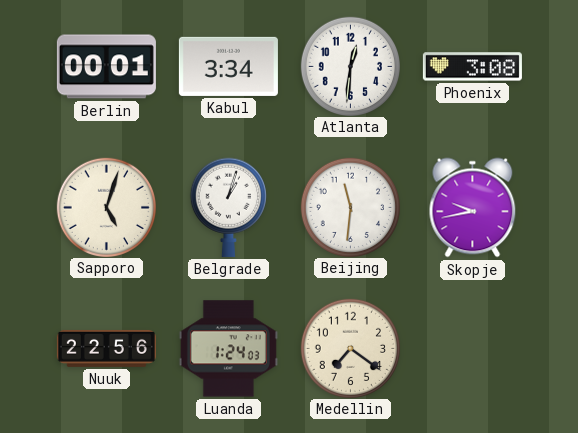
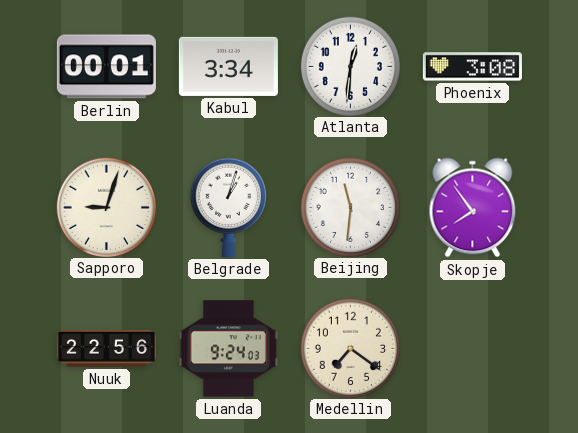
Sapporo: 5:03 -> 9:03 (106, 207)
Skopje: 9:43 -> 7:54 (473, 208)
Luanda: 1:24 -> 9:24 (228, 349)
